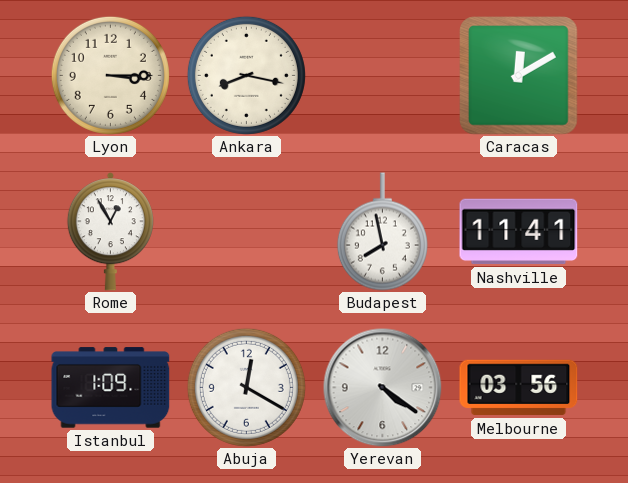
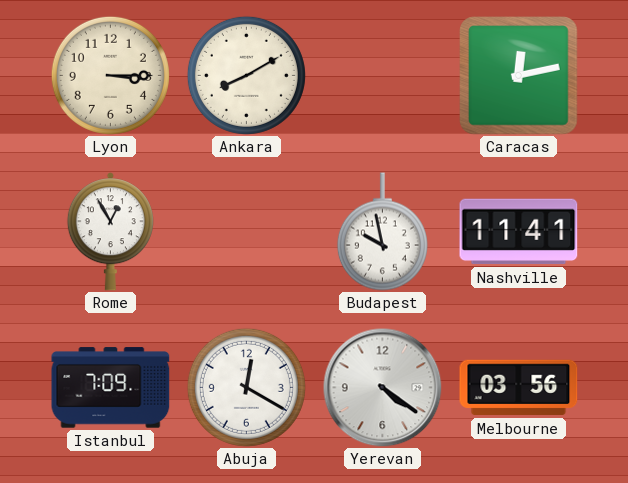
Ankara: 8:17 -> 8:10 (246, 75)
Caracas: 12:10 -> 12:13 (519, 76)
Budapest: 7:58 -> 9:58 (382, 232)
Istanbul: 1:09 -> 7:09 (111, 388)
